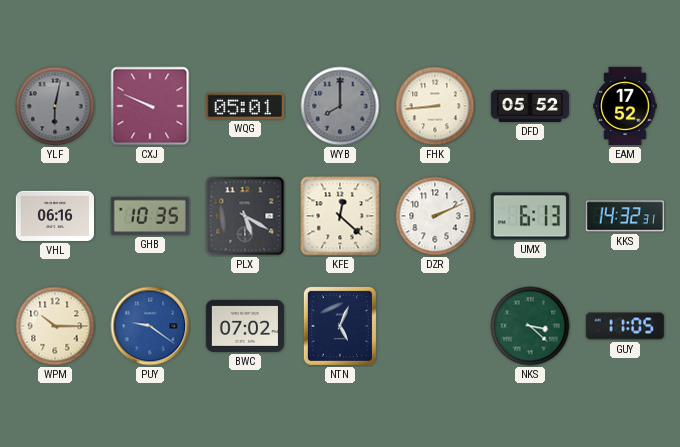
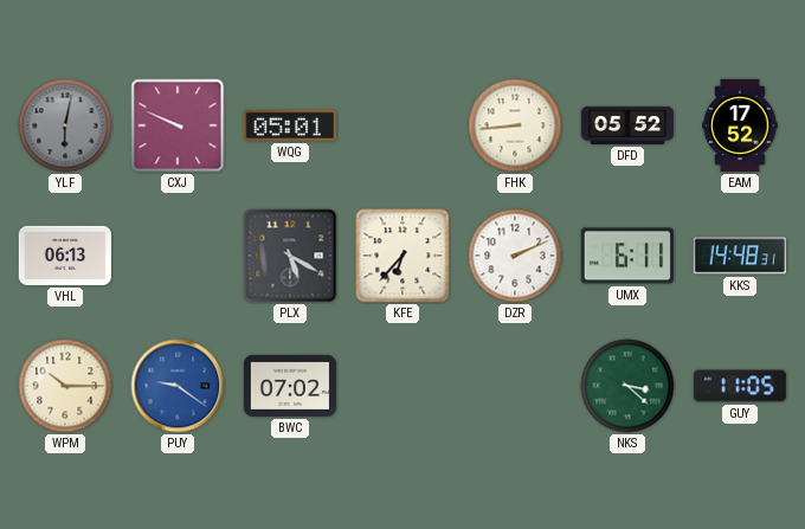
WYB: 8:00 -> none (340, 106)
VHL: 06:16 -> 06:13 (64, 256)
GHB: 10:35 -> none (150, 216)
KFE: 12:22 -> 6:37 (402, 256)
UMX: 6:13 -> 6:11 (627, 256)
KKS: 14:32 -> 14:48 (740, 256)
NTN: 5:04 -> none (340, 326)
